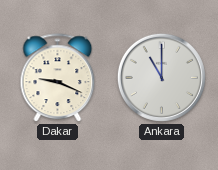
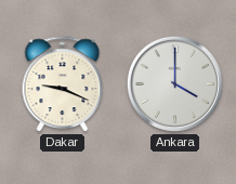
Ankara: 11:00 -> 4:00 (174, 83)
